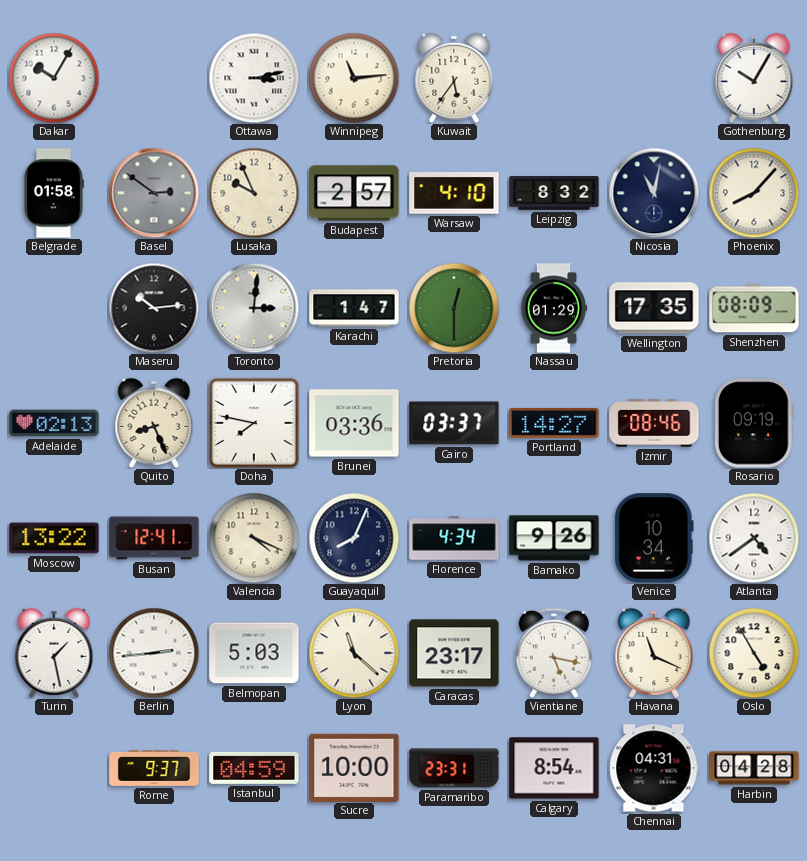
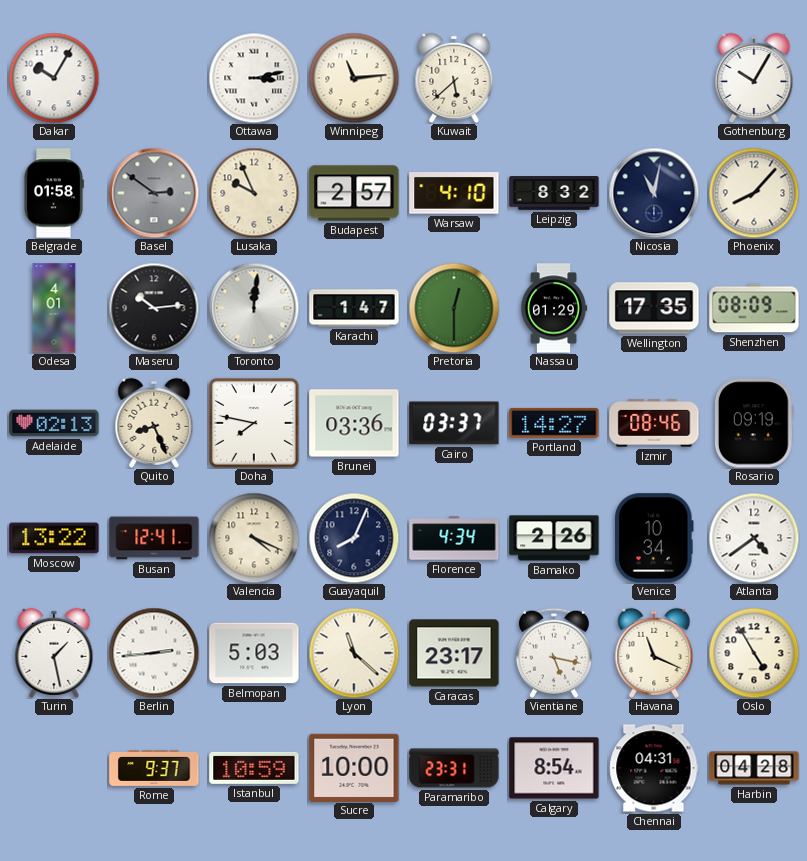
Kuwait: 5:36 -> 5:38 (454, 78)
Odesa: none -> 4:01 (54, 308)
Toronto: 3:01 -> 12:01 (254, 308)
Bamako: 9:26 -> 2:26 (554, 538)
Istanbul: 04:59 -> 10:59 (254, 768)
